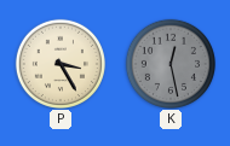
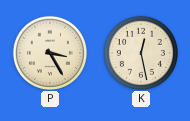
K dial: grey -> cream (140, 52)
